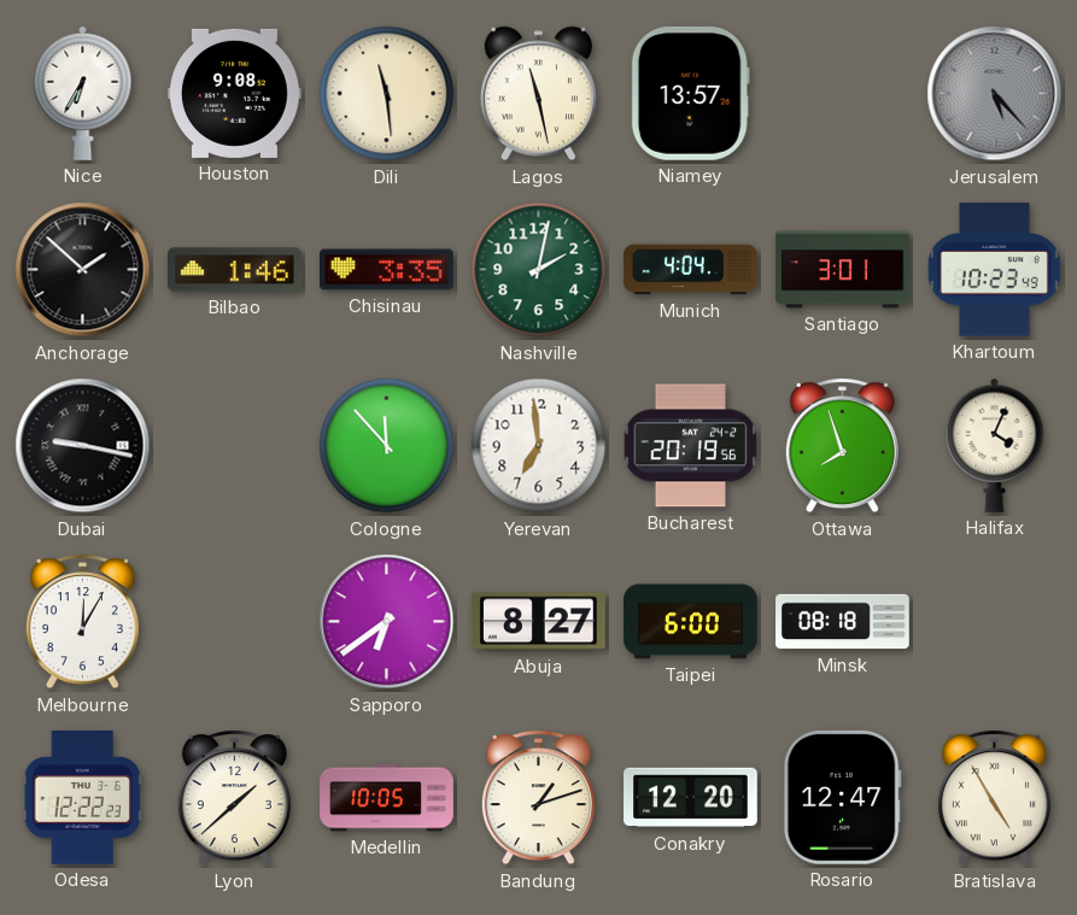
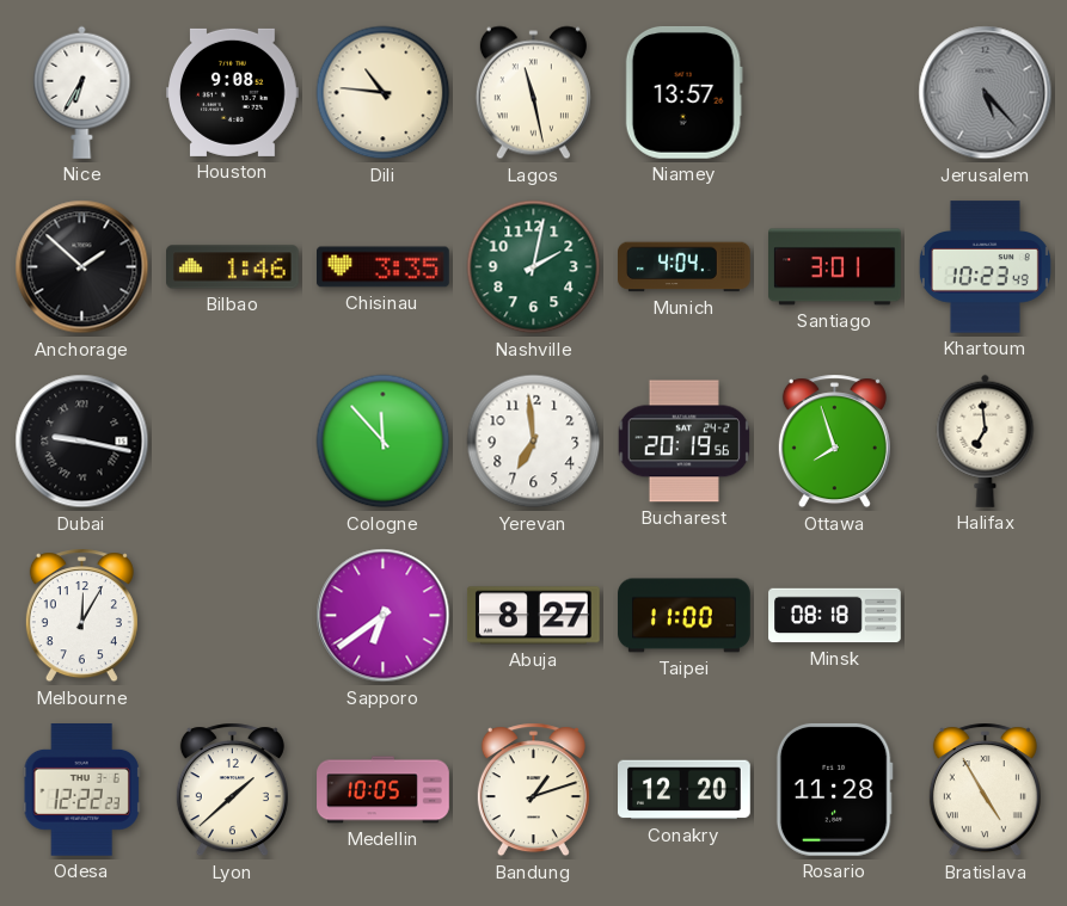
Dili: 11:29 -> 10:46 (384, 93)
Halifax: 4:04 -> 6:59 (986, 440)
Taipei: 6:00 -> 11:00 (685, 616)
Rosario: 12:47 -> 11:28 (834, 789)
